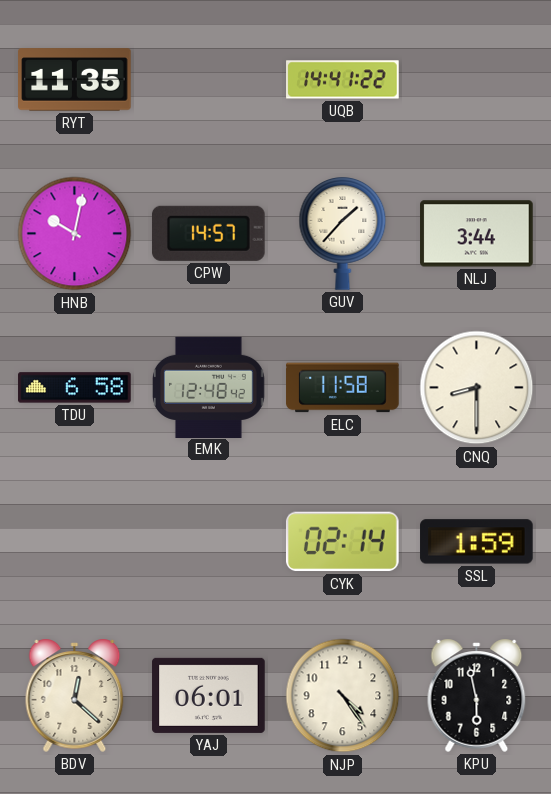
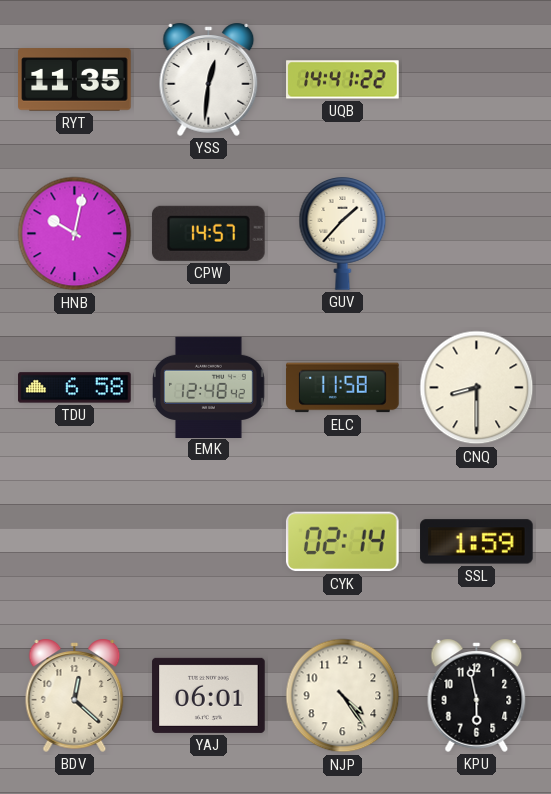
YSS: none -> 12:31 (209, 79)
NLJ: 3:44 -> none (477, 234)
